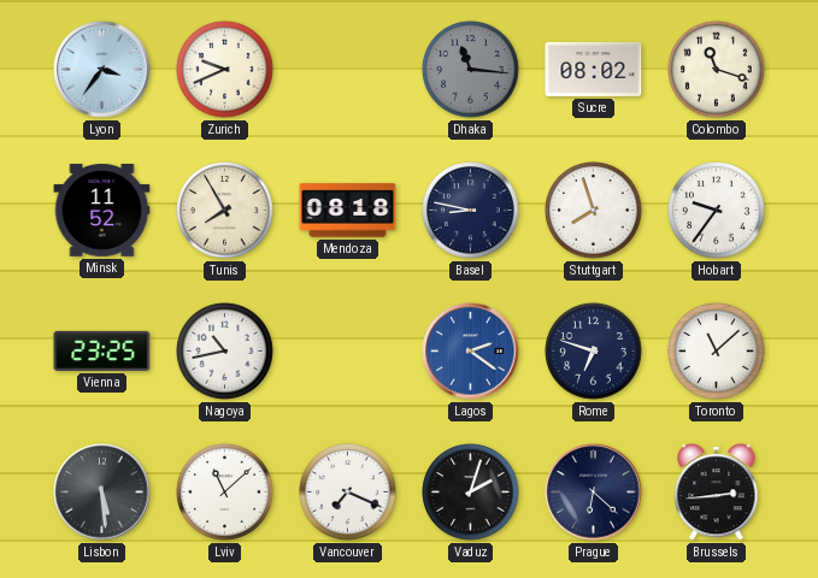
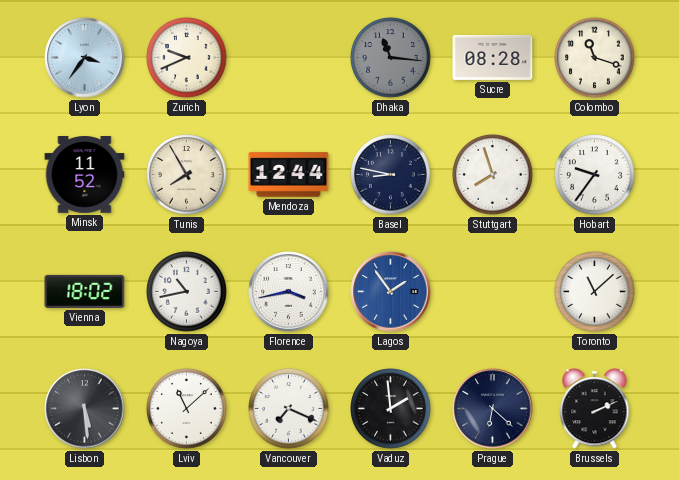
Sucre: 08:02 -> 08:28 (493, 57)
Mendoza: 08:18 -> 12:44 (289, 175)
Vienna: 23:25 -> 18:02 (85, 291)
Florence: none -> 3:43 (289, 292)
Lagos: 2:21 -> 1:54 (391, 292)
Rome: 6:48 -> none (594, 352)
Vaduz: 2:03 -> 1:59 (391, 409)
Brussels: 2:44 -> 2:11 (595, 409)
